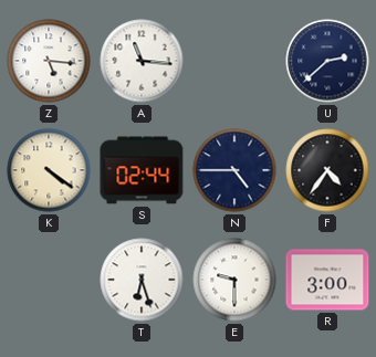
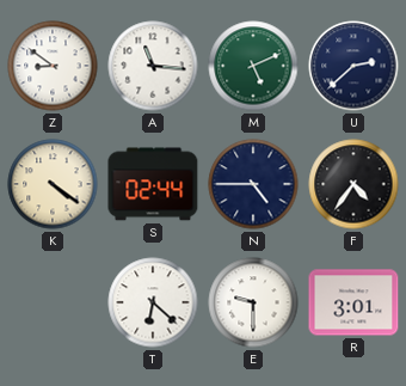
Z: 5:16 -> 8:51 (53, 66)
M: none -> 5:11 (253, 66)
T: 6:27 -> 6:22 (153, 302)
R: 3:00 -> 3:01 (353, 302)
